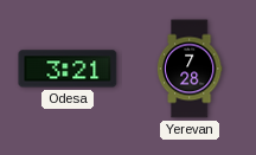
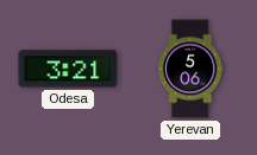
Yerevan: 7:28 -> 5:06 (190, 69)
